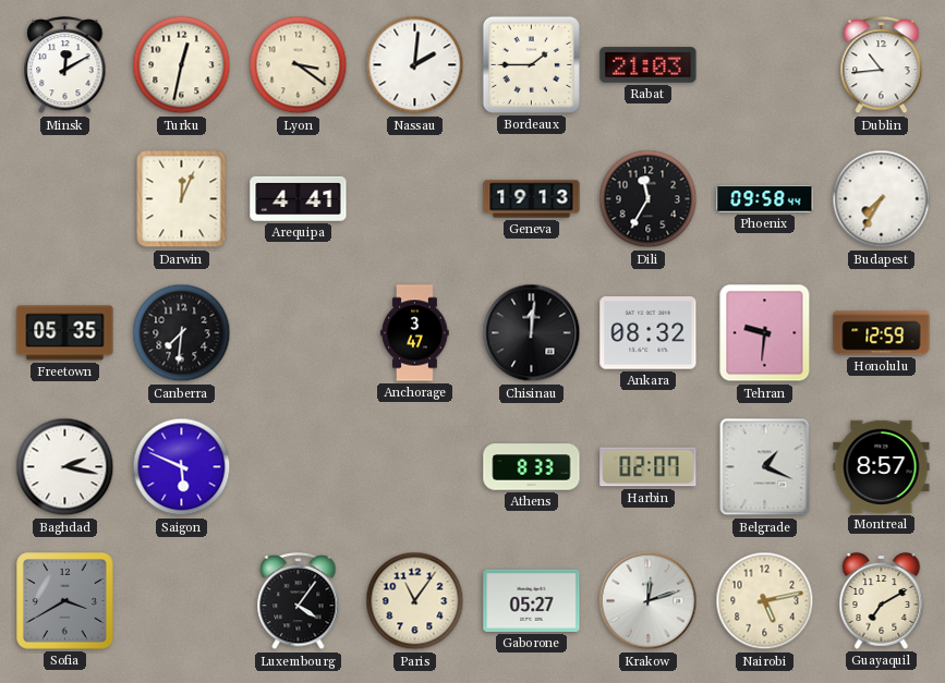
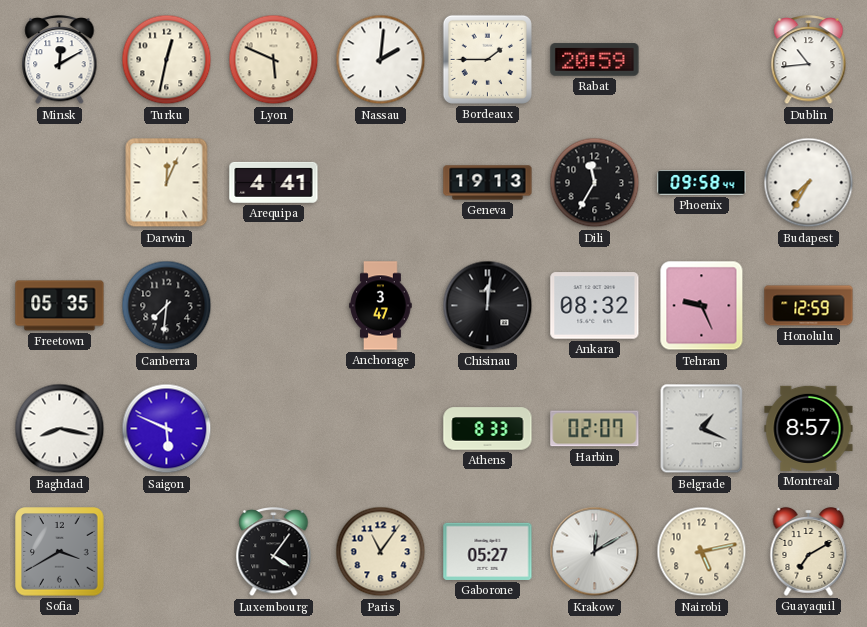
Lyon: 3:21 -> 5:49 (274, 60)
Rabat: 21:03 -> 20:59 (595, 60)
Tehran: 9:31 -> 9:26 (702, 306)
Baghdad: 2:17 -> 8:17 (60, 429)
Krakow: 12:12 -> 12:10 (595, 552)
